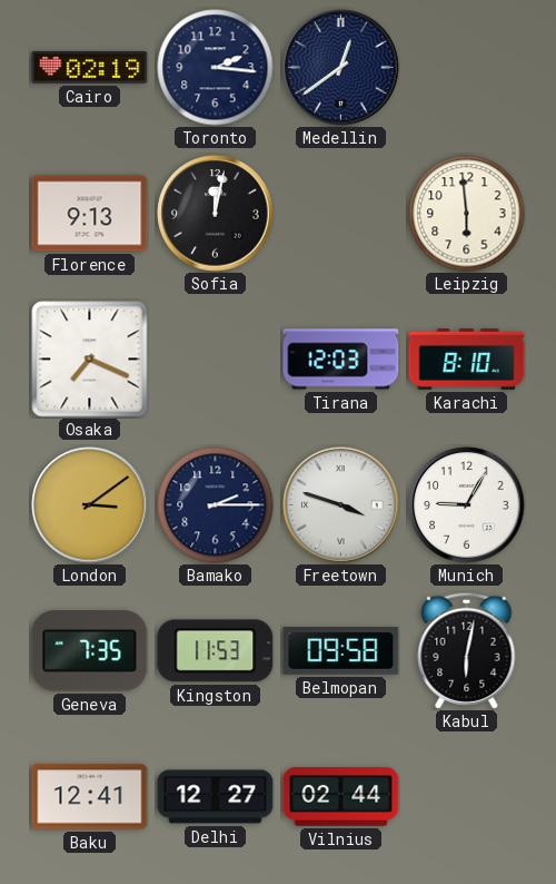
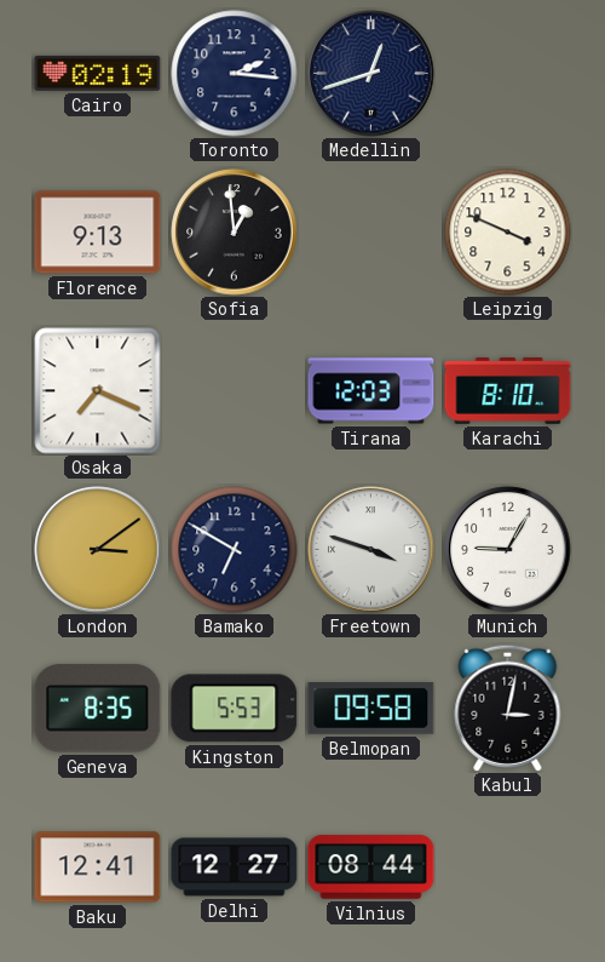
Medellin: 12:39 -> 12:42 (371, 74)
Sofia: 12:02 -> 12:59 (235, 233)
Leipzig: 5:59 -> 3:49 (508, 233)
Bamako: 2:15 -> 6:50 (235, 550)
Geneva: 7:35 -> 8:35 (98, 709)
Kingston: 11:53 -> 5:53 (235, 709)
Kabul: 6:02 -> 3:02 (508, 708)
Vilnius: 02:44 -> 08:44 (371, 867)
